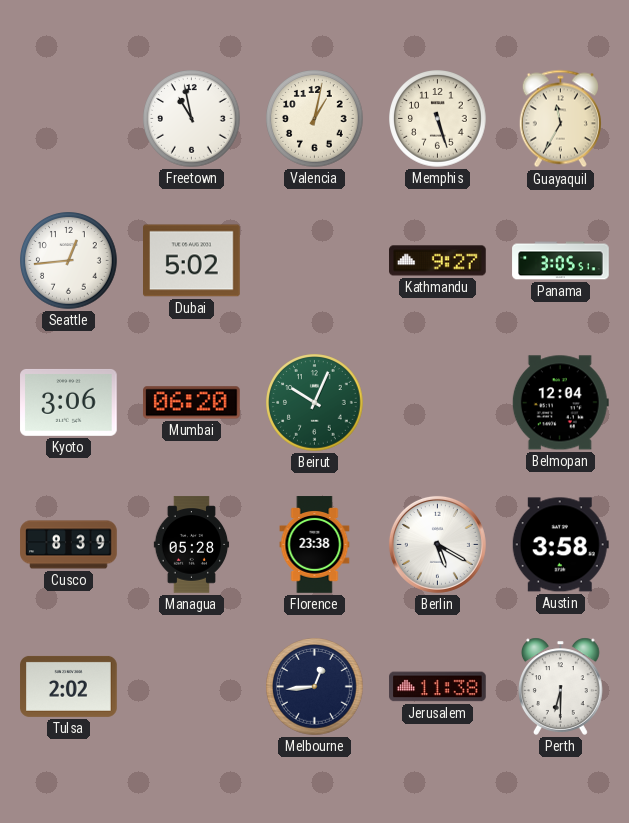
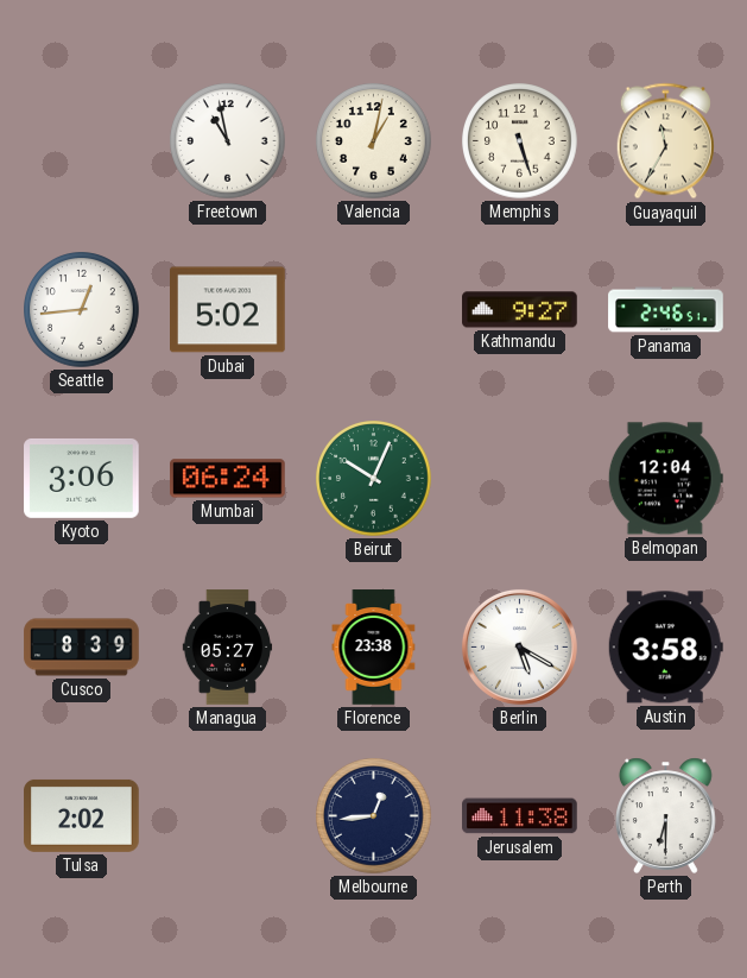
Panama: 3:05 -> 2:46 (666, 310)
Mumbai: 06:20 -> 06:24 (228, 479)
Managua: 05:28 -> 05:27 (228, 648)
